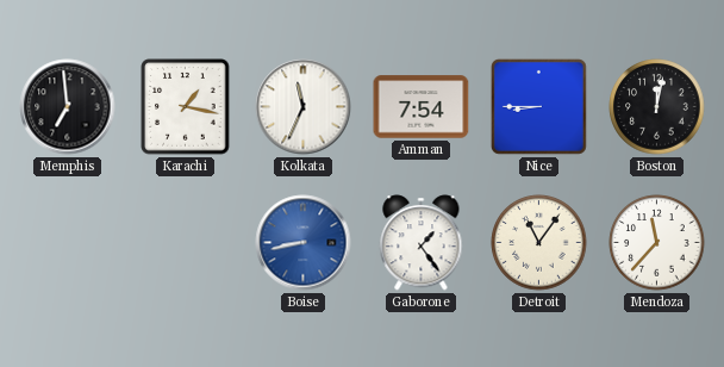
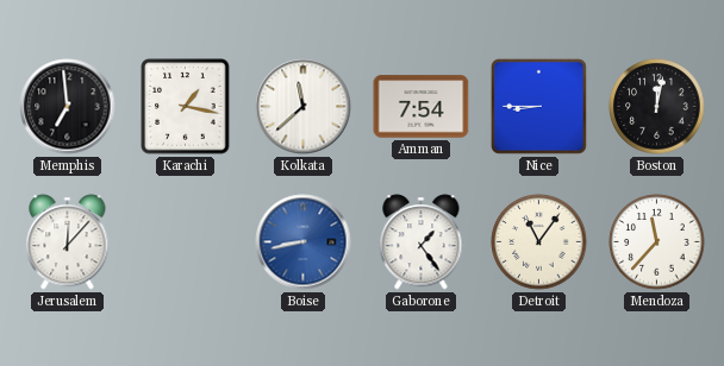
Kolkata: 11:34 -> 11:38 (304, 107)
Jerusalem: none -> 12:07 (68, 242)
